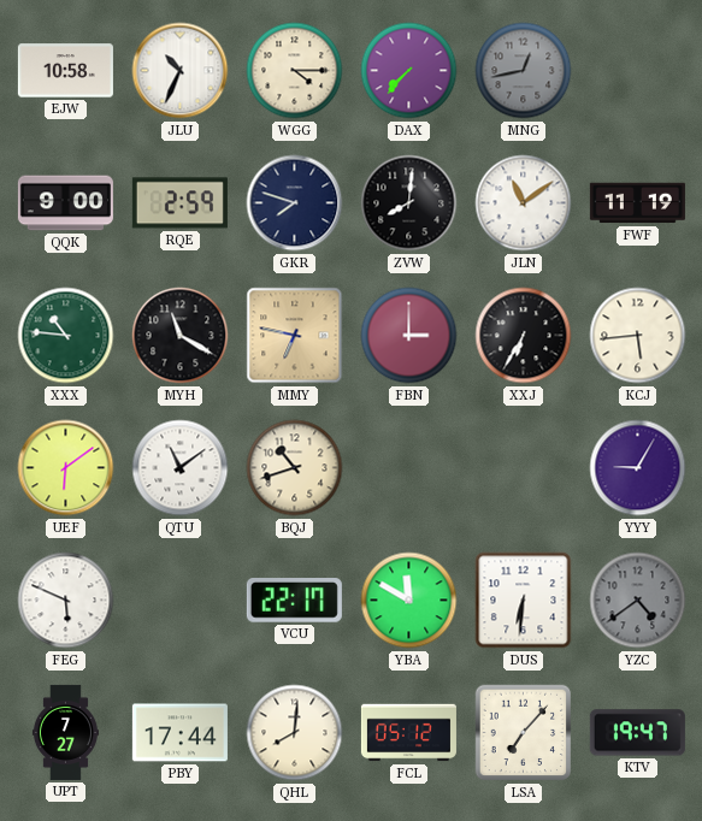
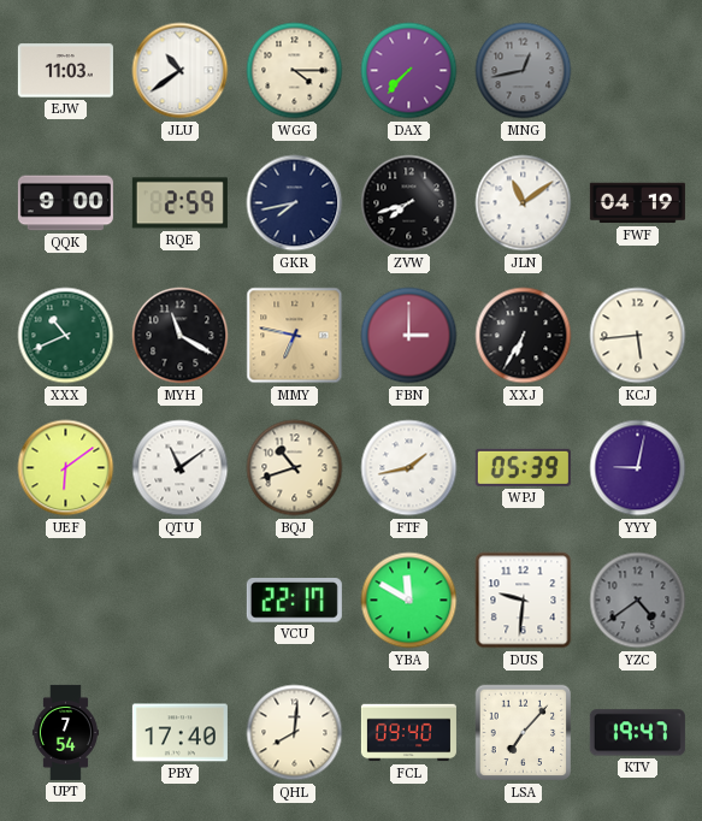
EJW: 10:58 -> 11:03 (65, 71)
JLU: 10:34 -> 10:39 (181, 71)
GKR: 7:48 -> 7:43 (295, 203)
ZVW: 8:01 -> 7:42 (409, 203)
FWF: 11:19 -> 04:19 (637, 203)
XXX: 10:46 -> 10:41 (66, 336)
FTF: none -> 1:43 (409, 468)
WPJ: none -> 05:39 (523, 467)
YYY: 9:05 -> 9:02 (638, 468)
FEG: 5:49 -> none (66, 601)
DUS: 6:31 -> 9:31 (524, 601)
UPT: 7:27 -> 7:54 (65, 732)
PBY: 17:44 -> 17:40 (179, 733)
FCL: 05:12 -> 09:40 (408, 733)
